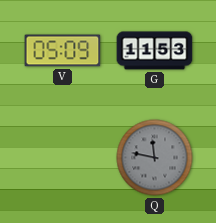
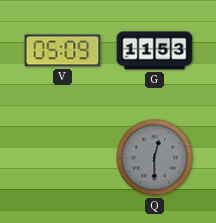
Q: 11:47 -> 12:30 (155, 158)
